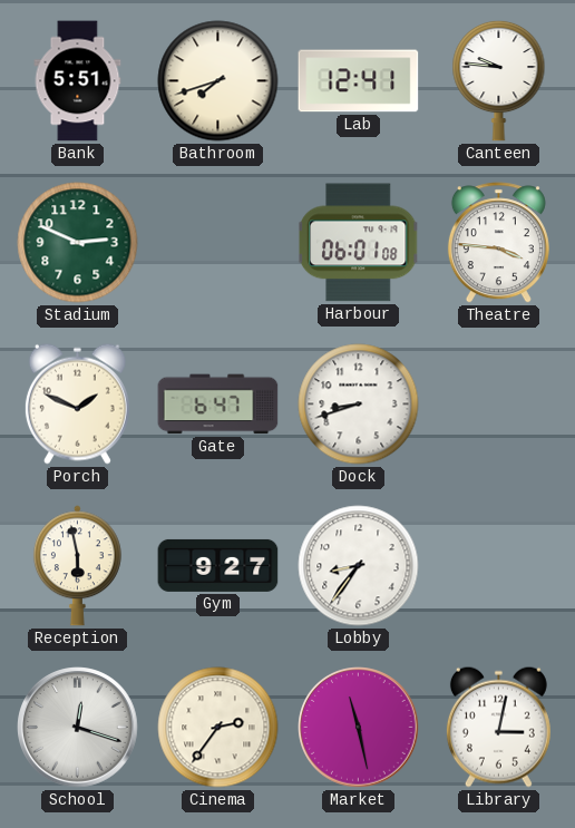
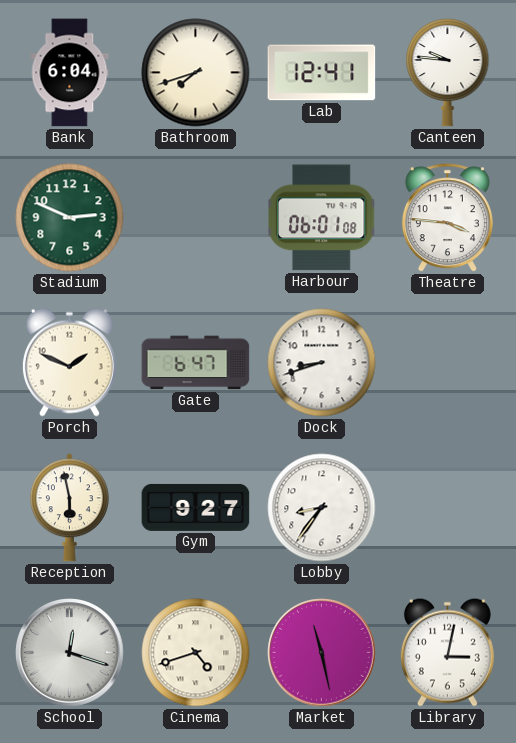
Bank: 5:51 -> 6:04 (70, 73)
Cinema: 2:36 -> 4:42 (196, 653)
